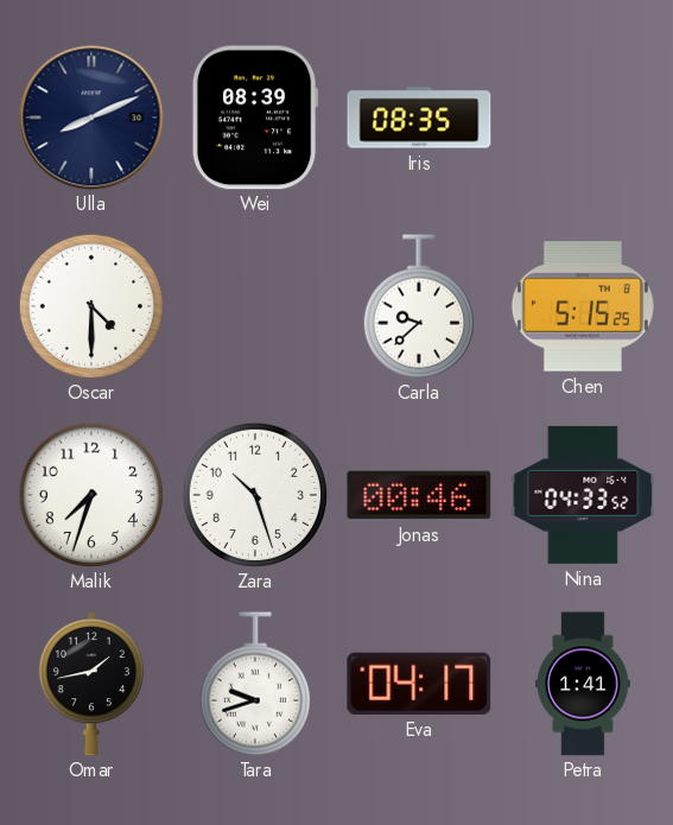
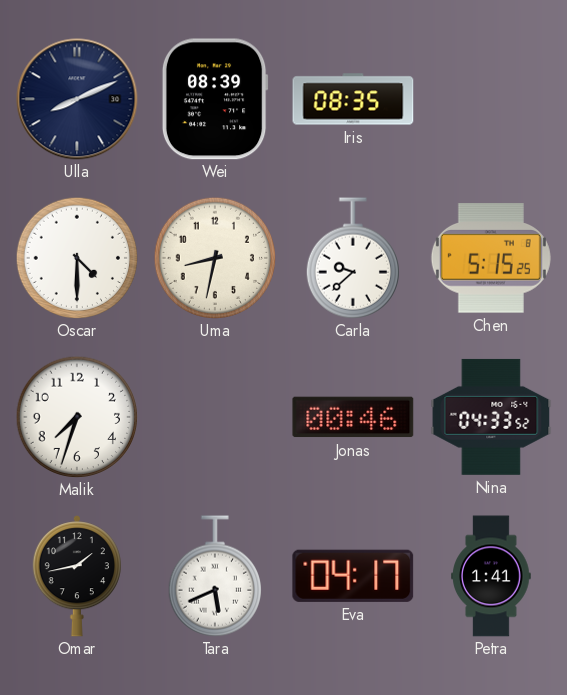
Uma: none -> 8:32 (214, 257)
Zara: 10:27 -> none (254, 494)
Tara: 9:42 -> 5:41 (215, 576)
